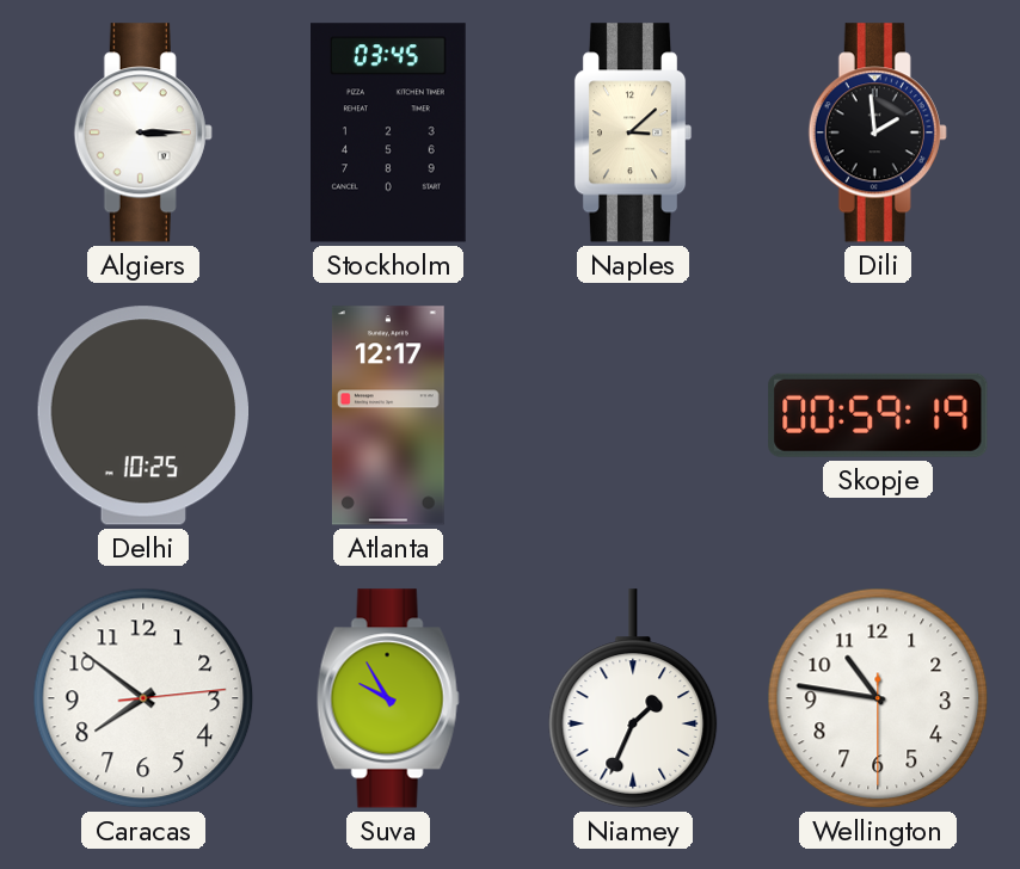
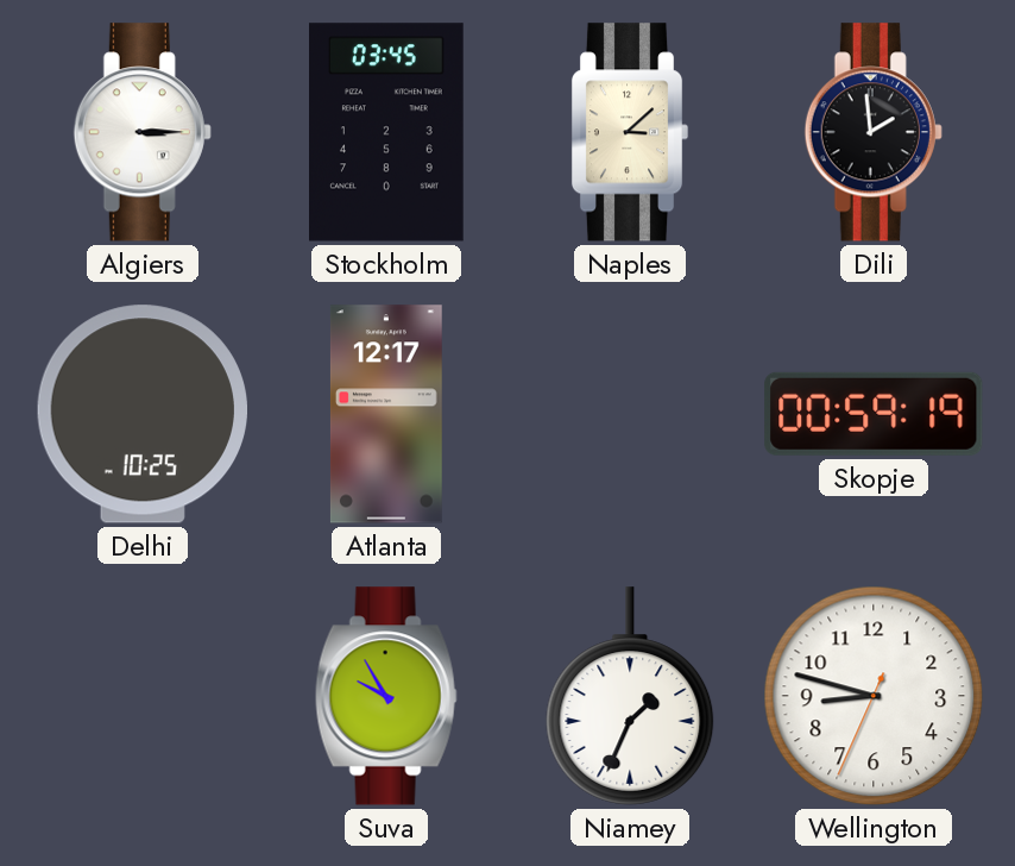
Caracas: 7:51 -> none (143, 698)
Wellington: 10:46 -> 8:47 (874, 696)
